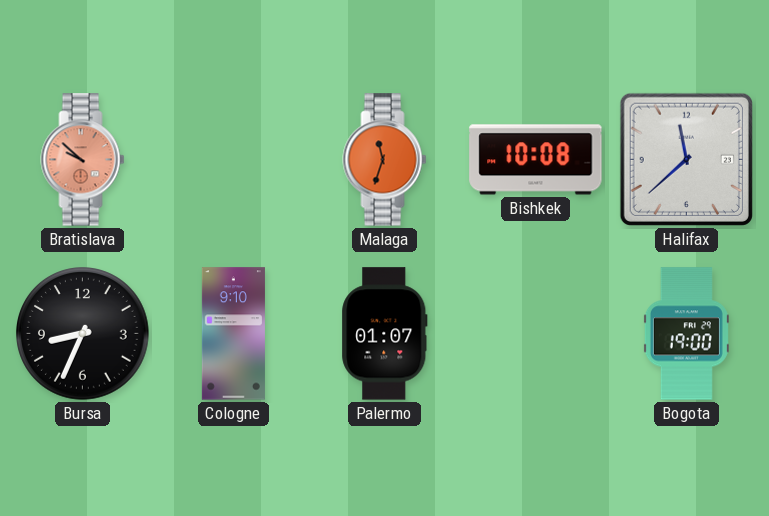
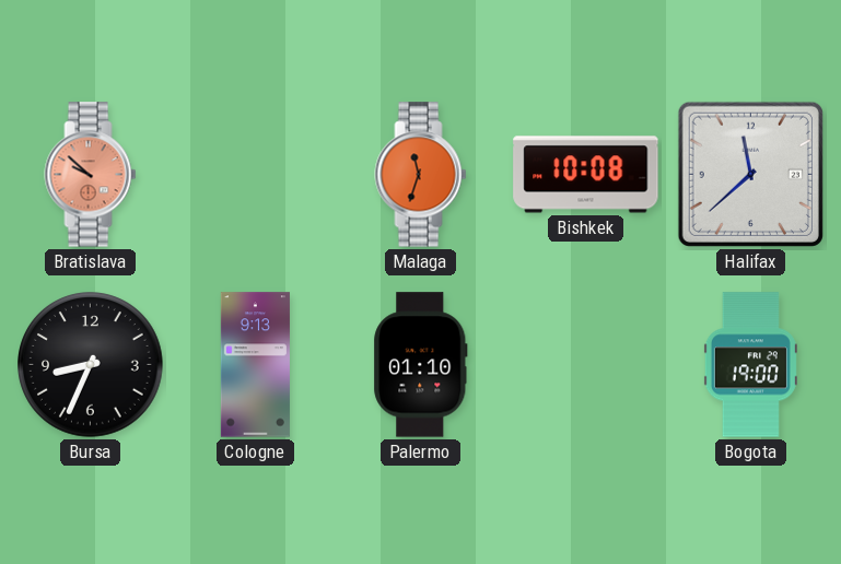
Cologne: 9:10 -> 9:13 (255, 365)
Palermo: 01:07 -> 01:10 (421, 365)
